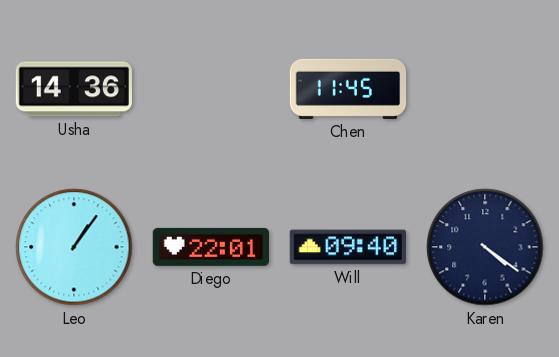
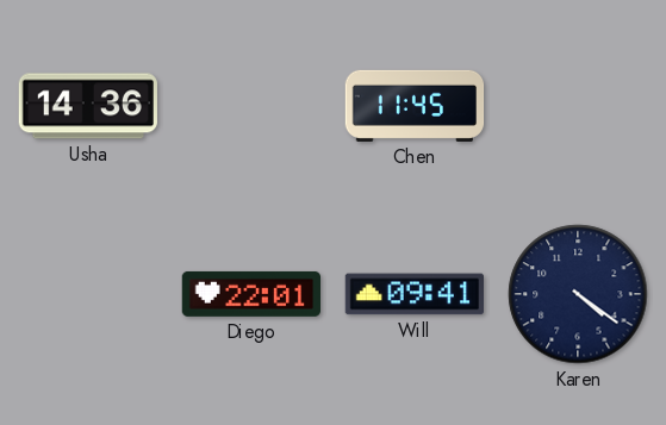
Leo: 1:06 -> none (74, 247)
Will: 09:40 -> 09:41 (413, 294)
